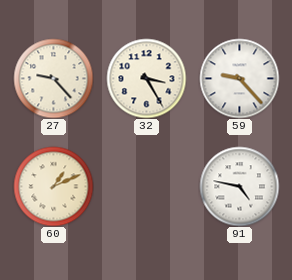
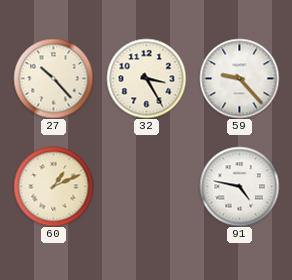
27: 9:23 -> 10:23 (53, 78)
